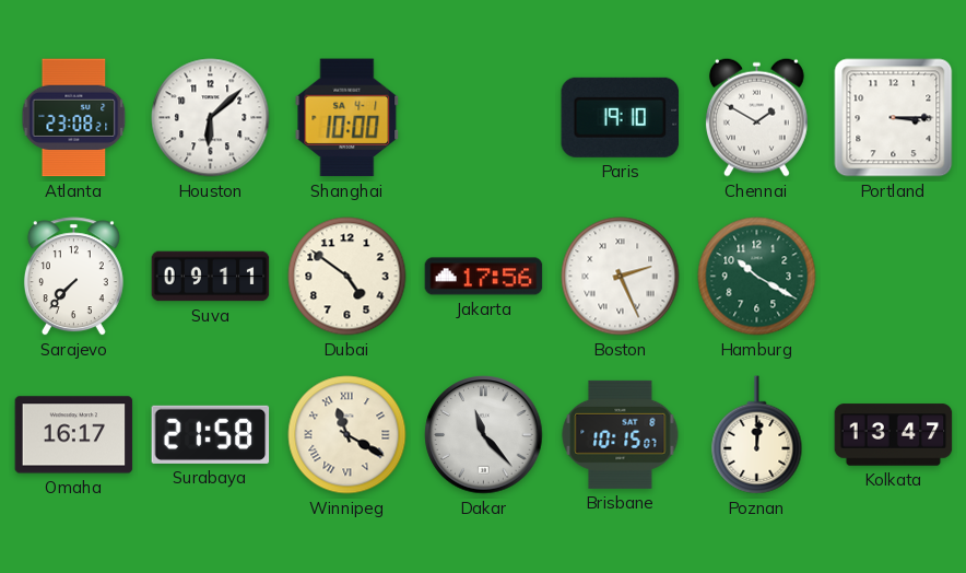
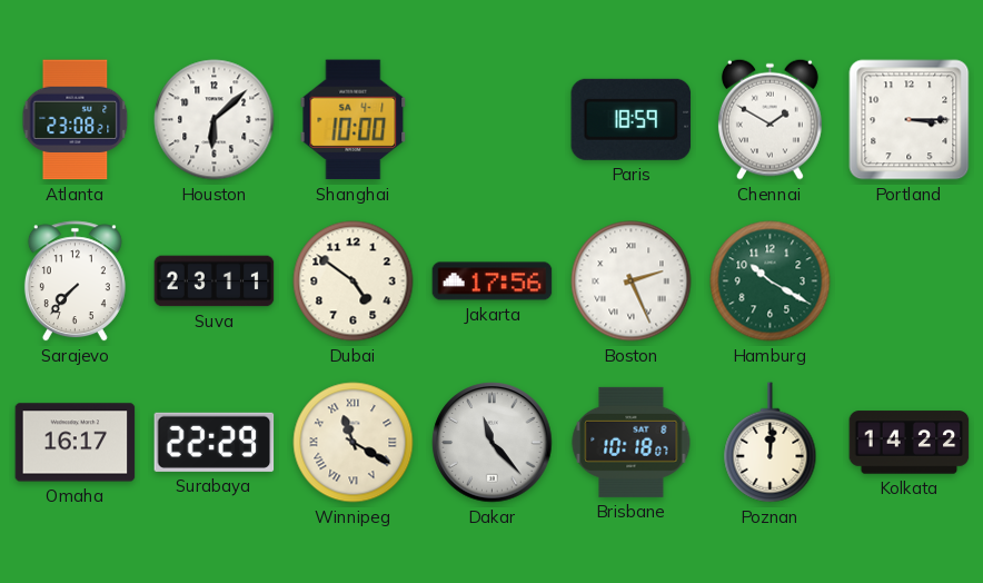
Paris: 19:10 -> 18:59 (632, 119)
Suva: 09:11 -> 23:11 (215, 281)
Surabaya: 21:58 -> 22:29 (215, 442)
Brisbane: 10:15 -> 10:18 (632, 442)
Kolkata: 13:47 -> 14:22 (910, 443)
